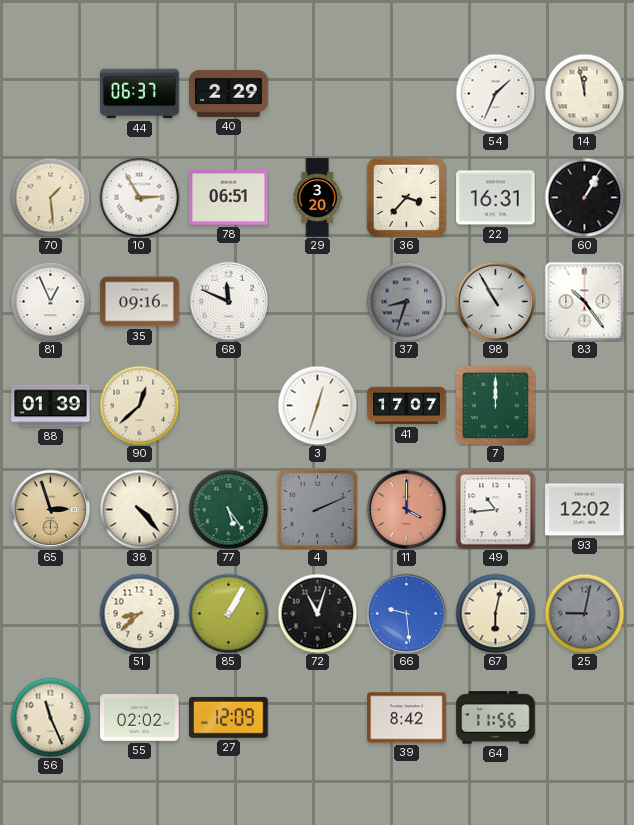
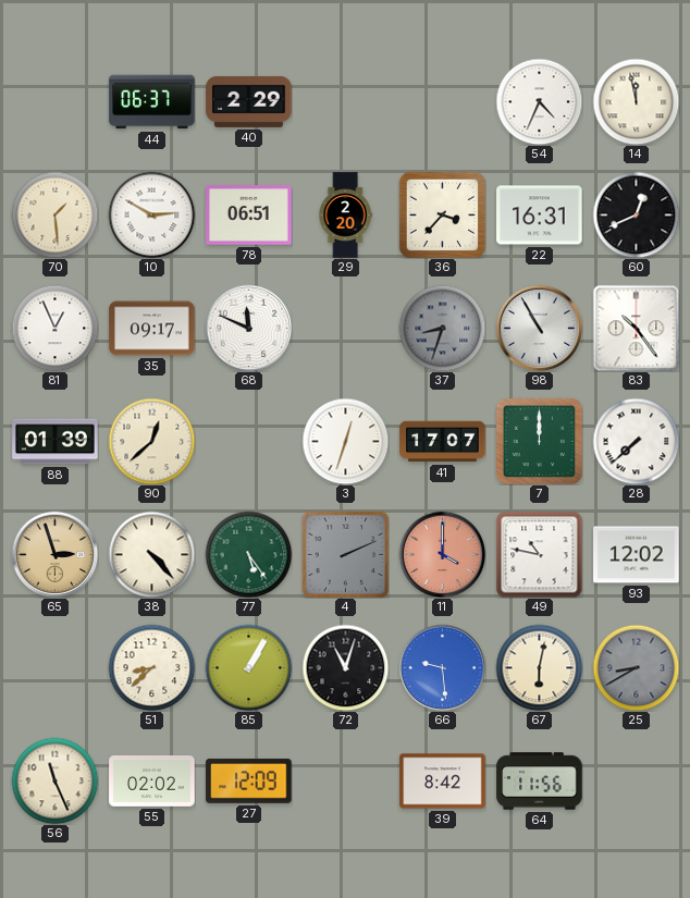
54: 1:34 -> 4:34 (539, 101)
10: 2:55 -> 2:50 (151, 214)
29: 3:20 -> 2:20 (345, 216)
60: 1:05 -> 12:41 (636, 214)
35: 09:16 -> 09:17 (152, 329)
28: none -> 7:38 (636, 441)
49: 10:44 -> 10:47 (539, 554)
25: 9:02 -> 8:40 (636, 667)
